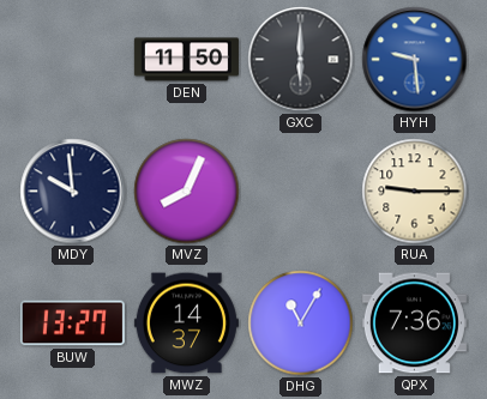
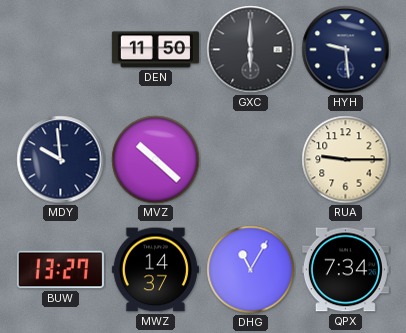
HYH dial: blue -> navy (346, 50)
MVZ: 8:04 -> 10:22 (156, 160)
QPX: 7:36 -> 7:34 (345, 270)
